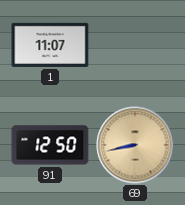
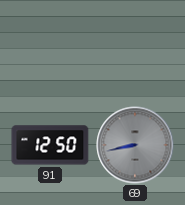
1: 11:07 -> none (50, 45)
69 dial: champagne -> grey (135, 145)
